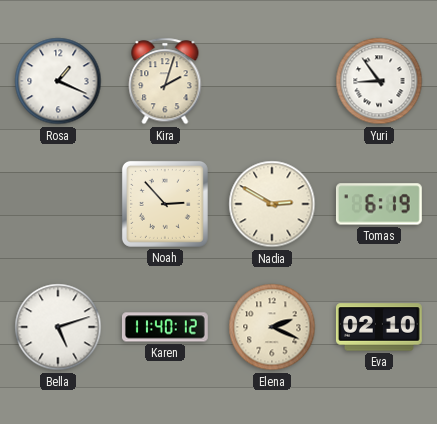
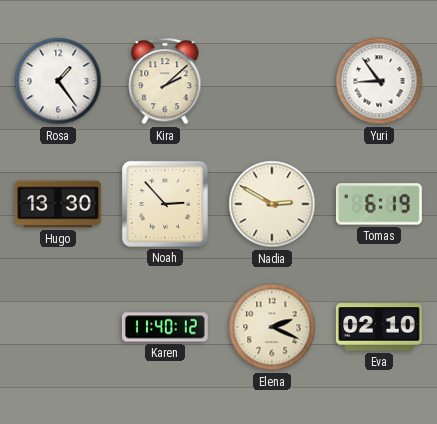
Rosa: 1:19 -> 1:24 (58, 81)
Kira: 2:03 -> 2:08 (165, 81)
Hugo: none -> 13:30 (58, 204)
Bella: 5:12 -> none (58, 327)
